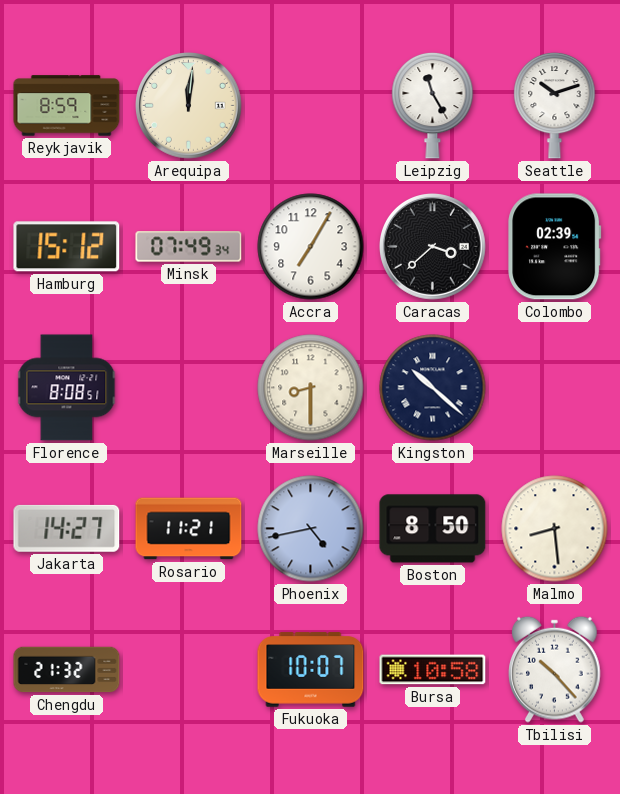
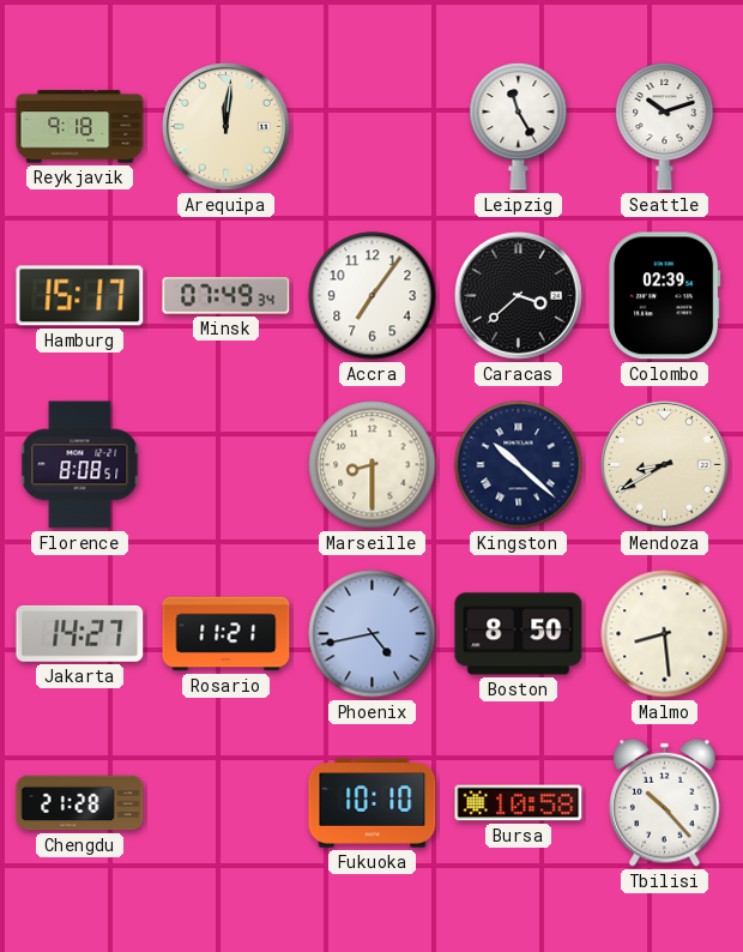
Reykjavik: 8:59 -> 9:18 (80, 127)
Hamburg: 15:12 -> 15:17 (80, 296)
Accra: 7:05 -> 7:06 (373, 296)
Mendoza: none -> 8:40 (665, 465)
Chengdu: 21:32 -> 21:28 (80, 803)
Fukuoka: 10:07 -> 10:10 (373, 803)
